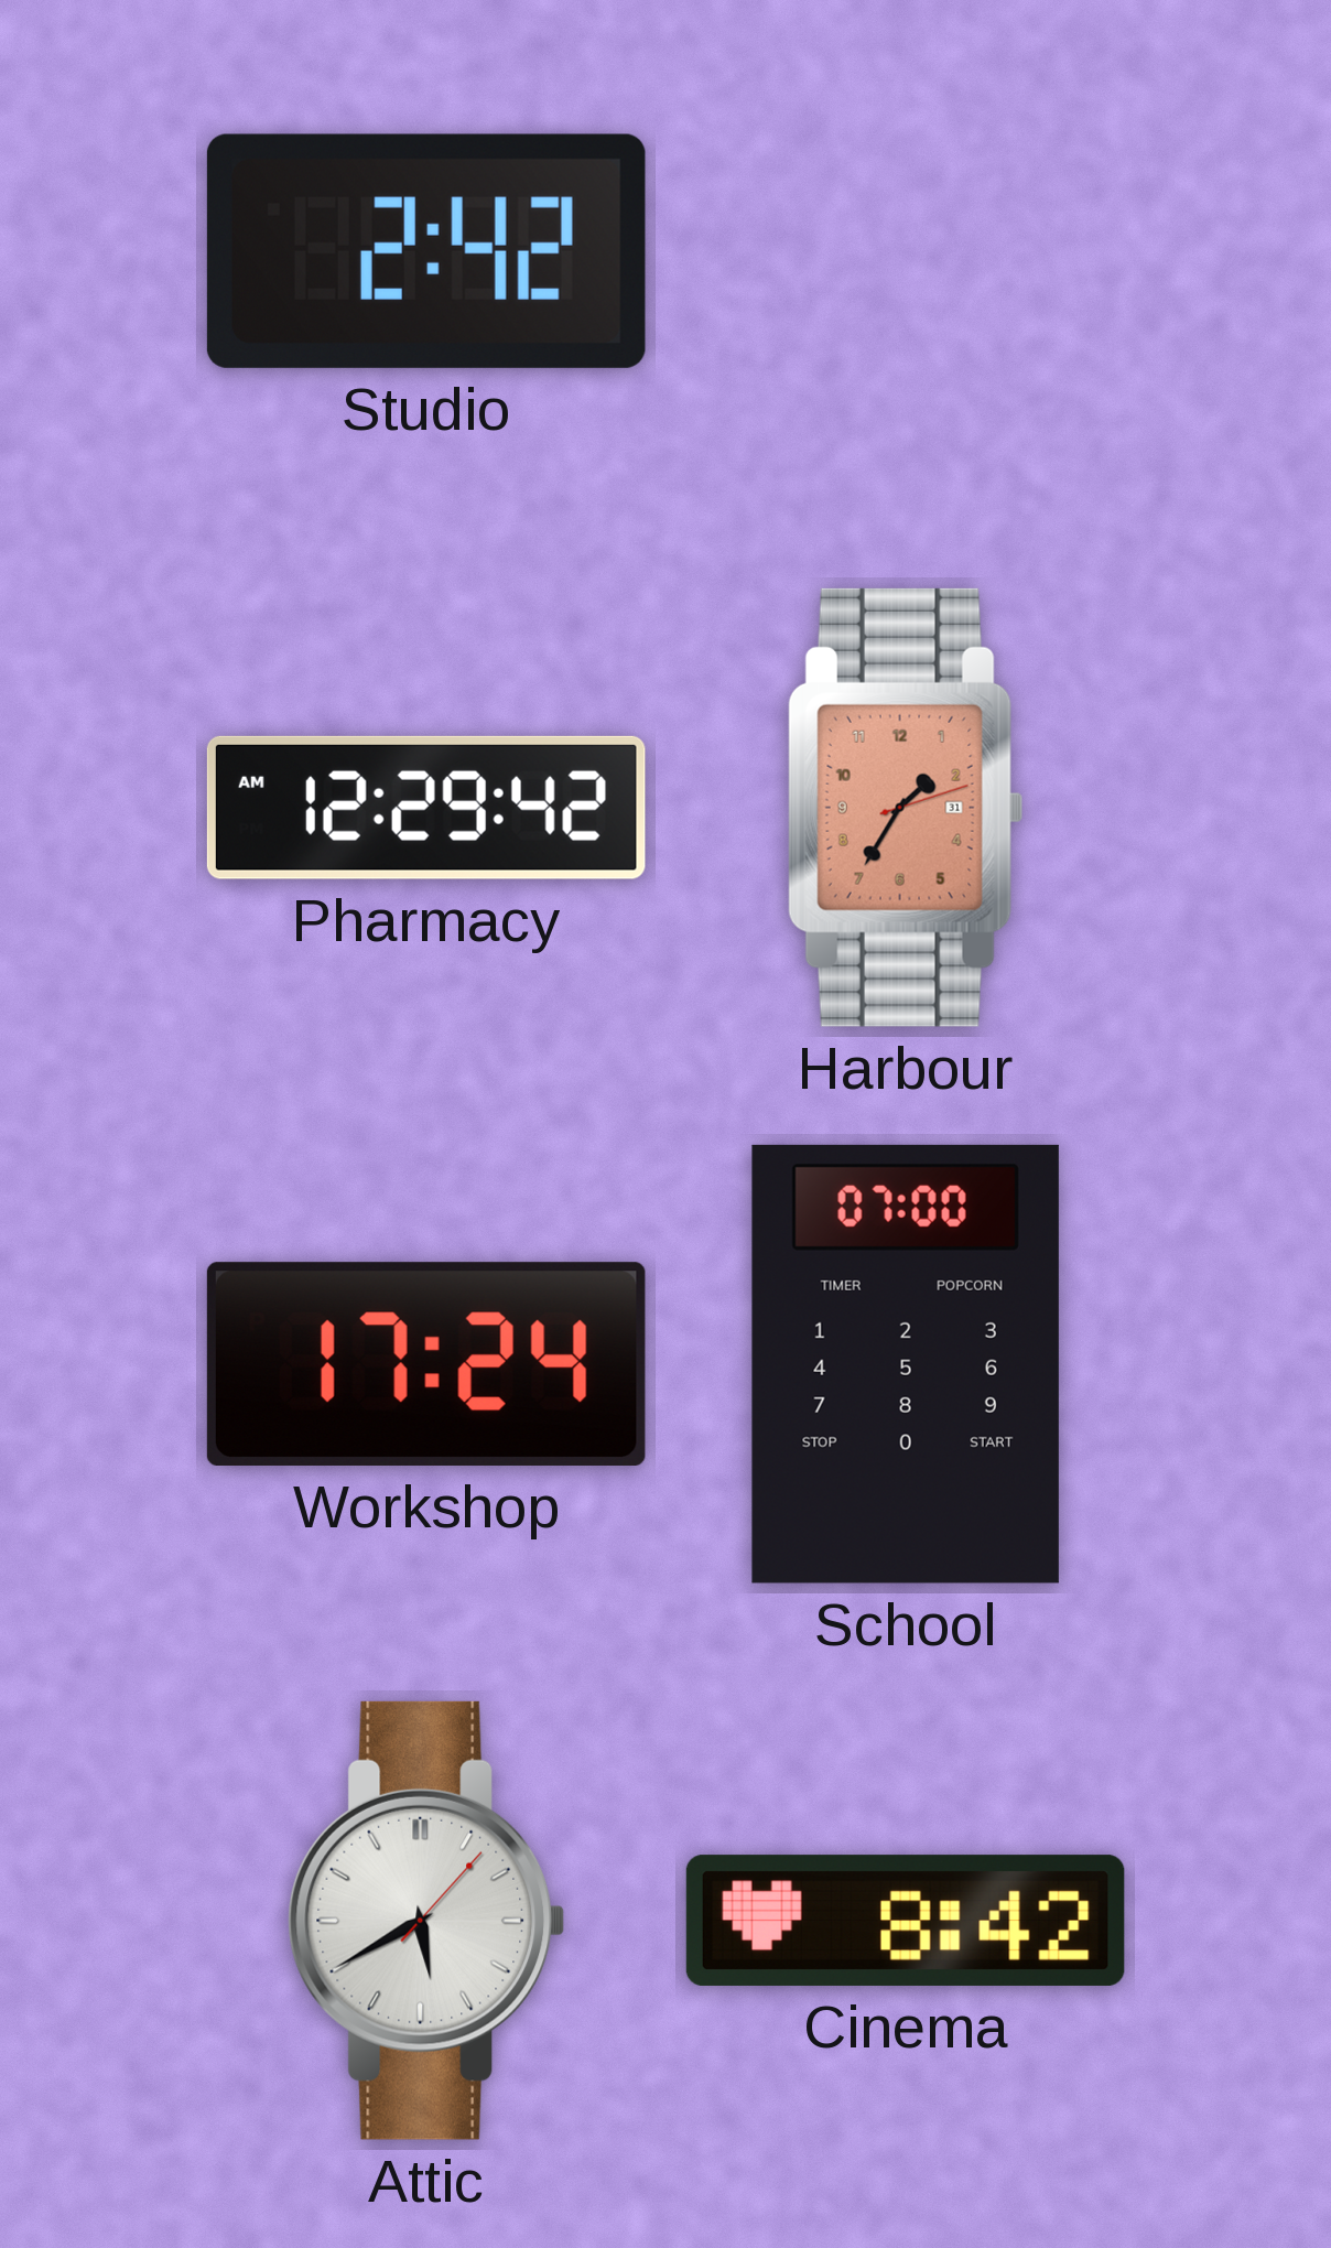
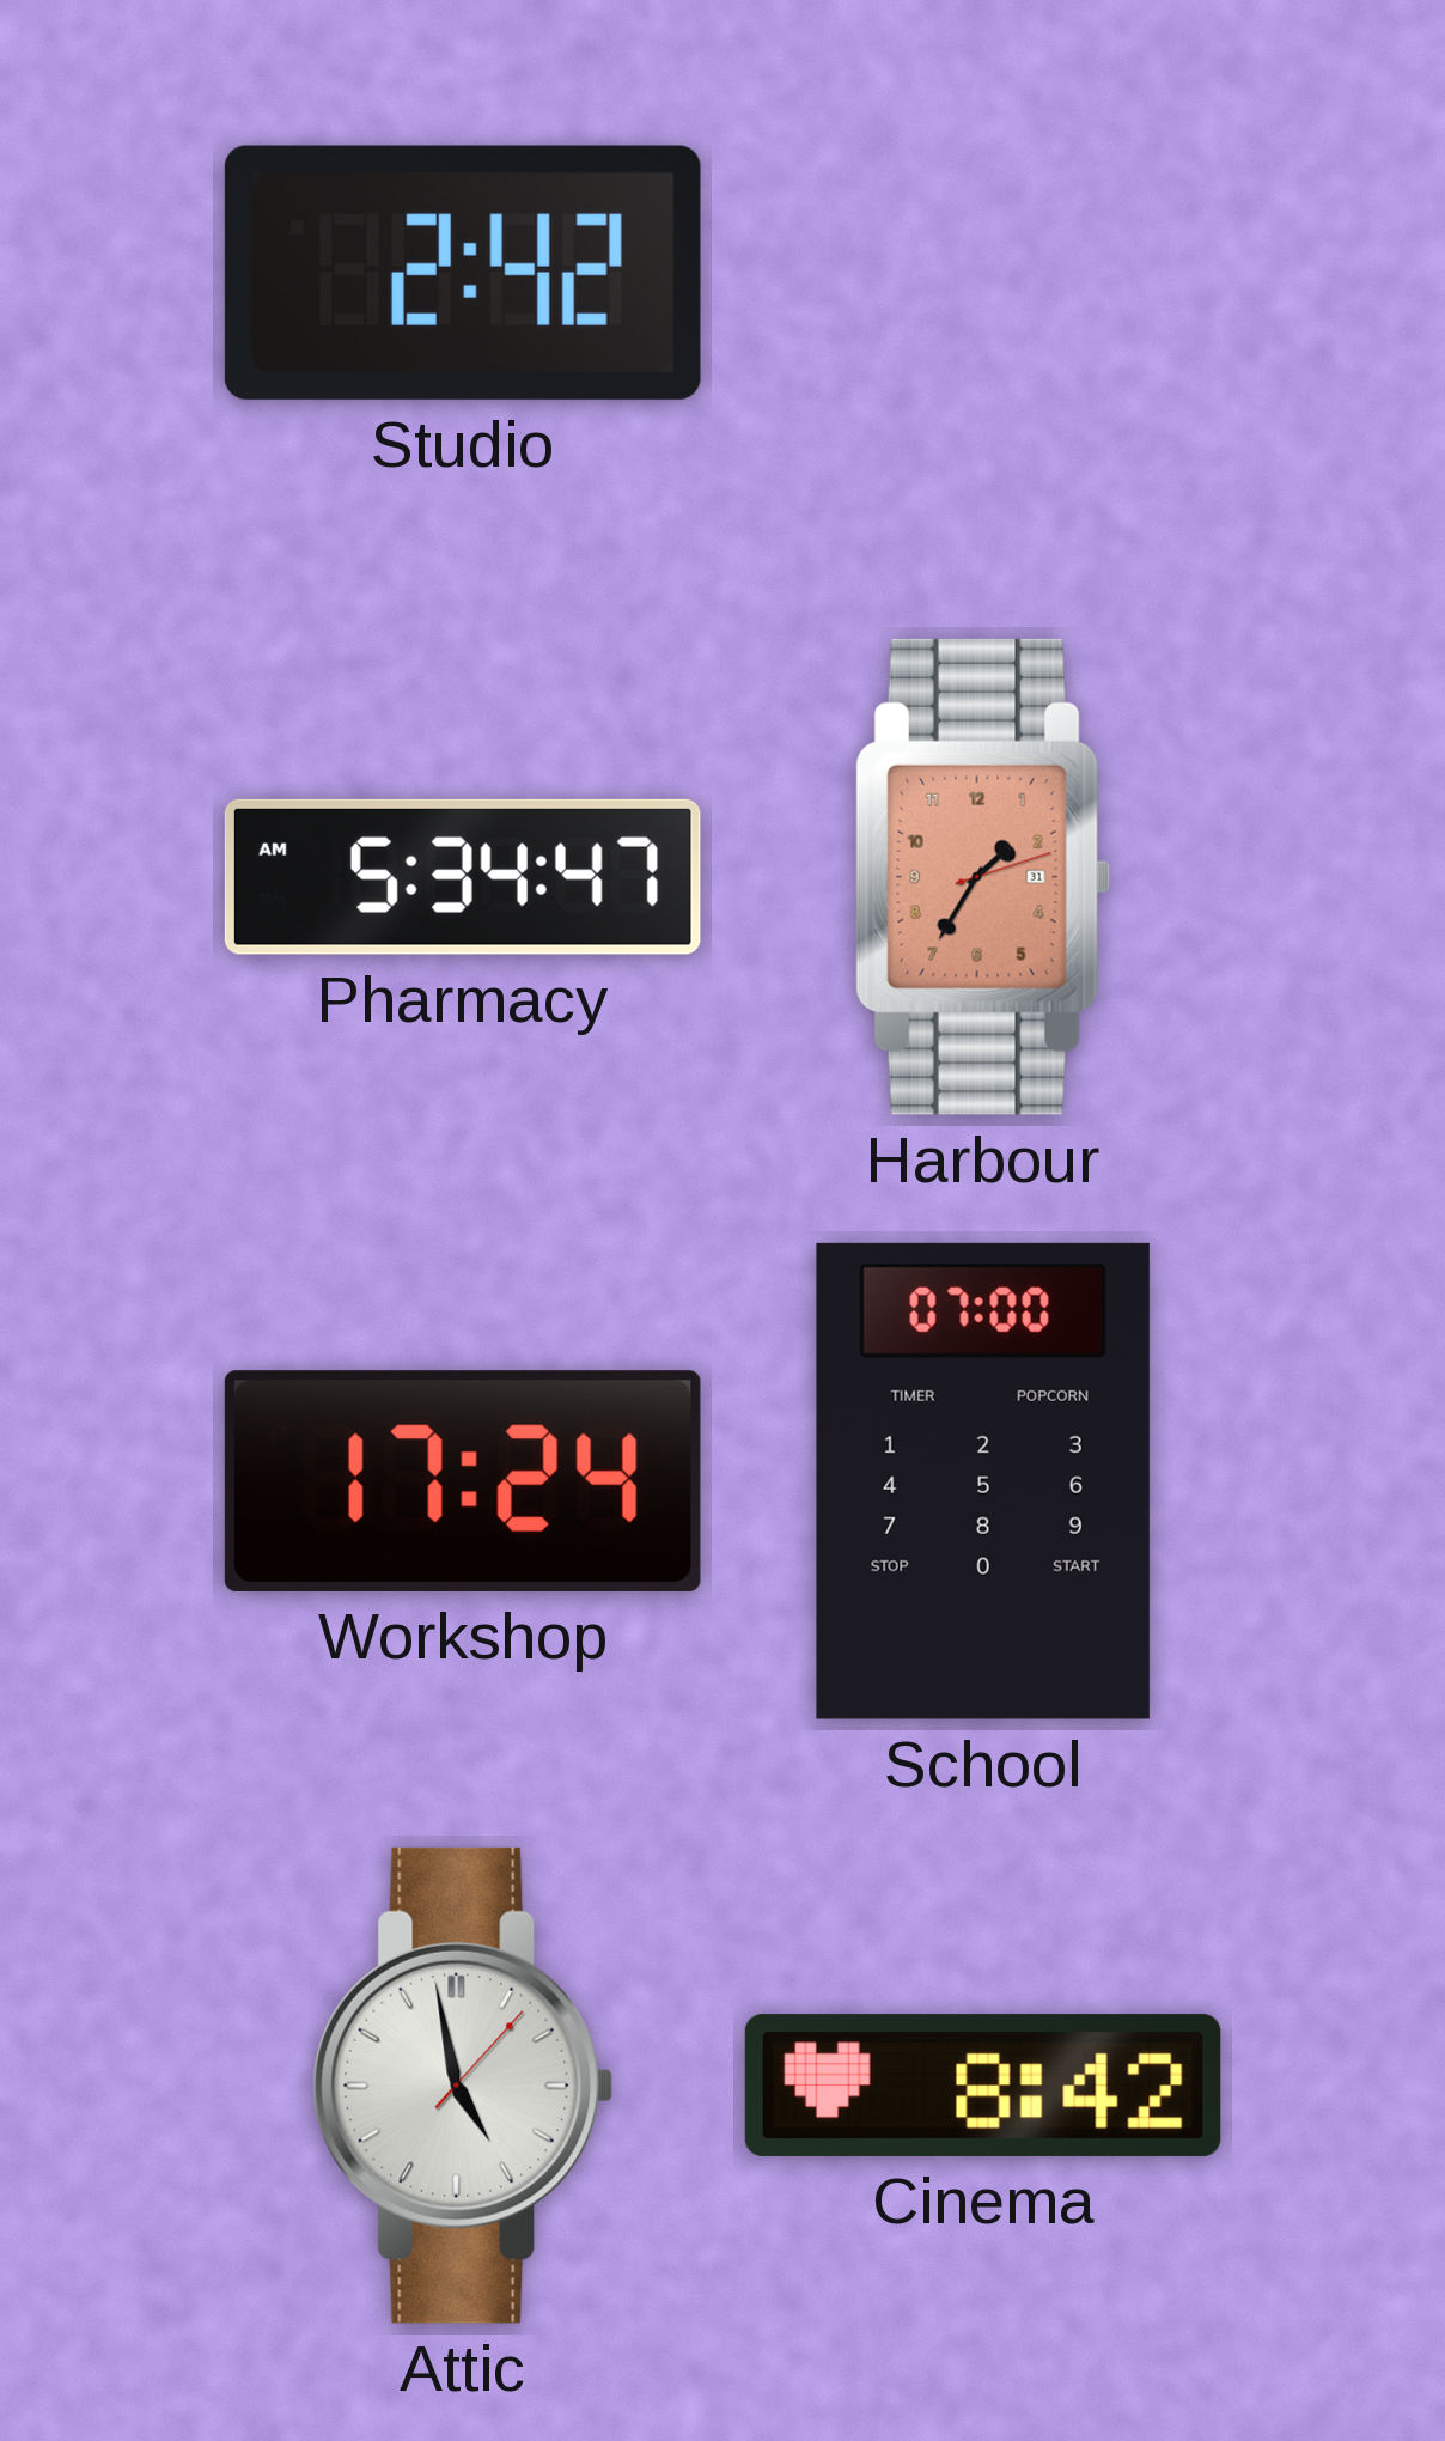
Pharmacy: 12:29 -> 5:34 (463, 877)
Attic: 5:40 -> 4:58 (463, 2086)
